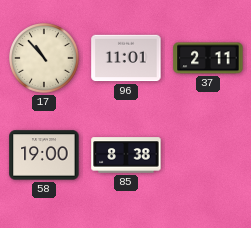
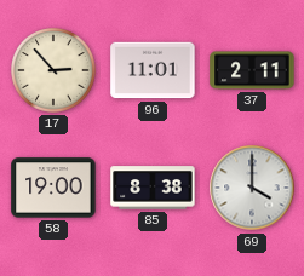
17: 10:53 -> 2:53 (55, 71)
69: none -> 4:00 (252, 188)
